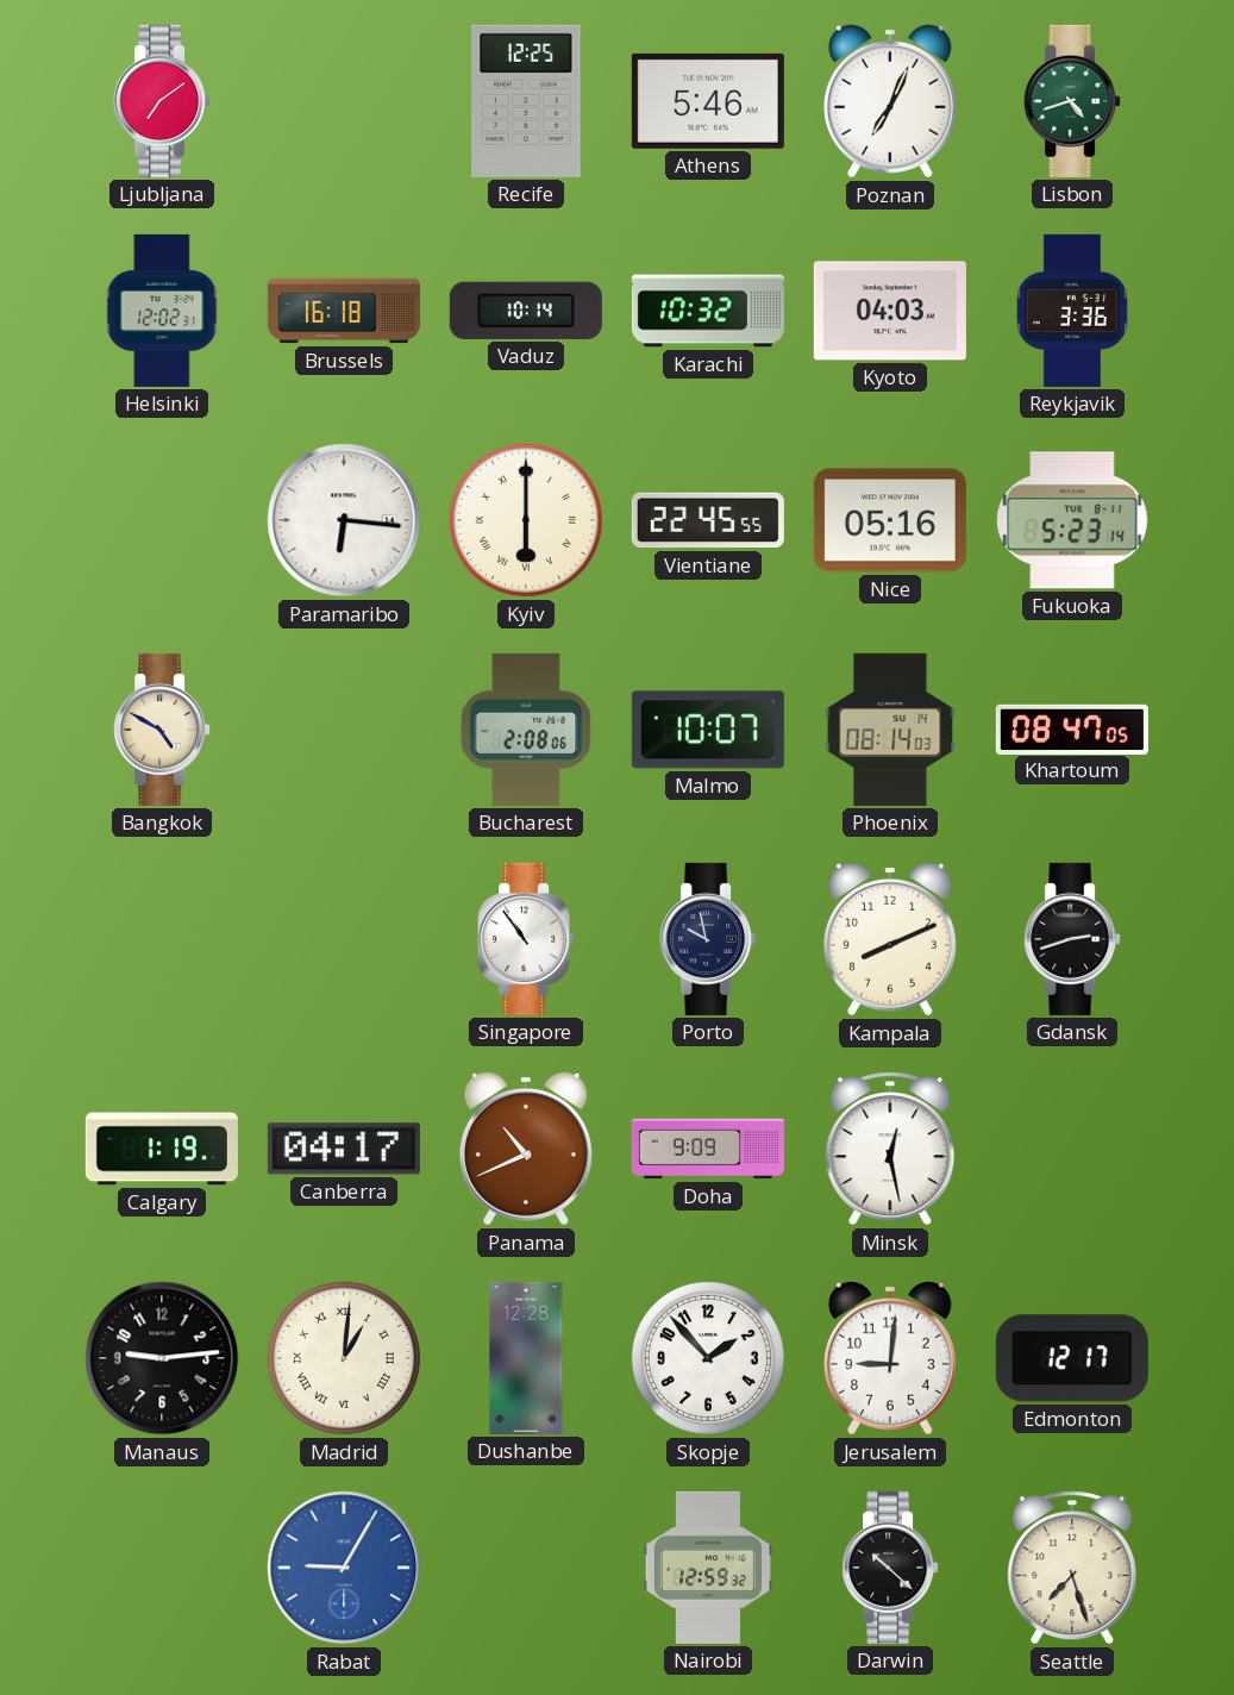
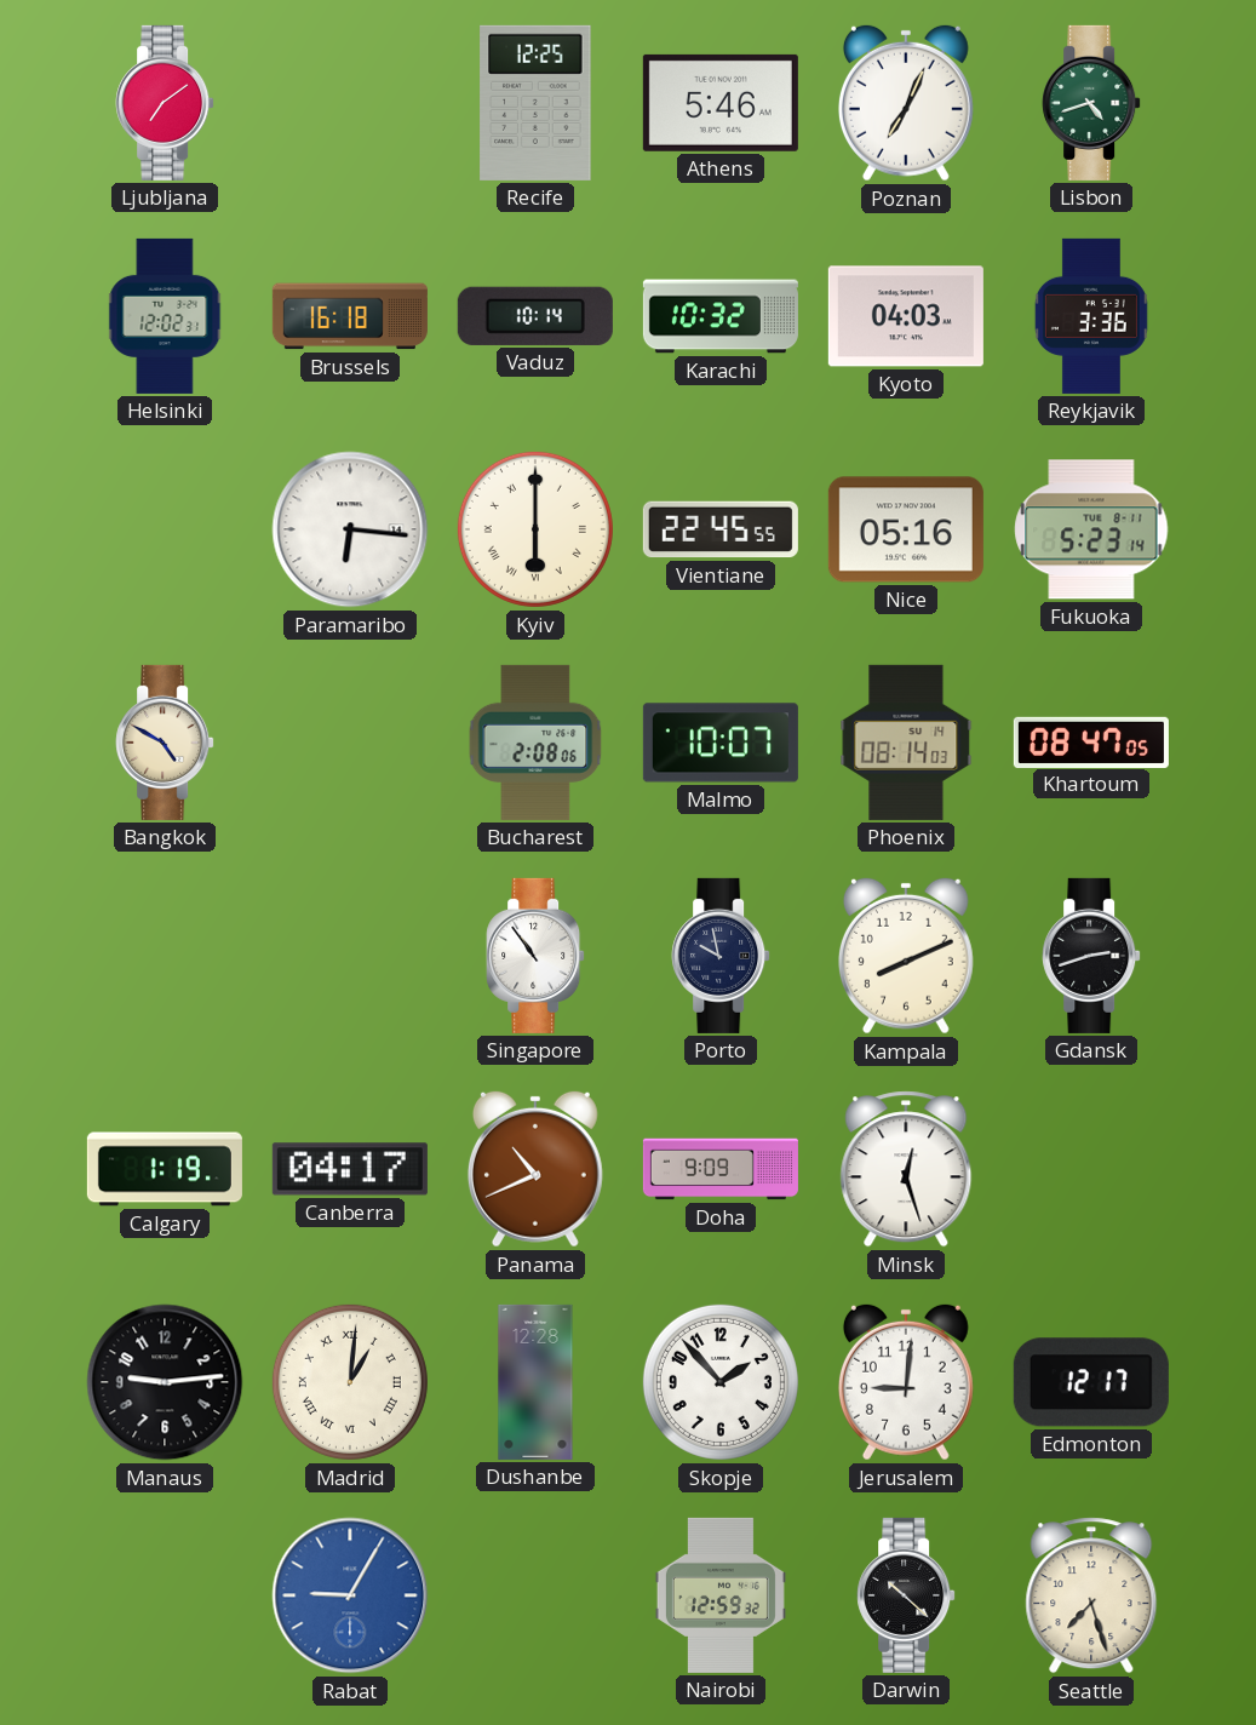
Minsk: 12:28 -> 12:27 (906, 1169)
